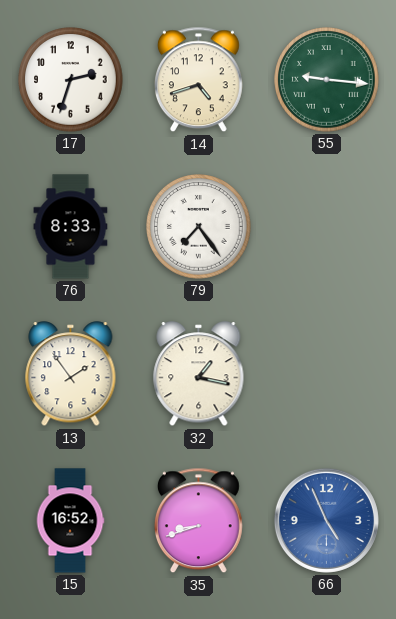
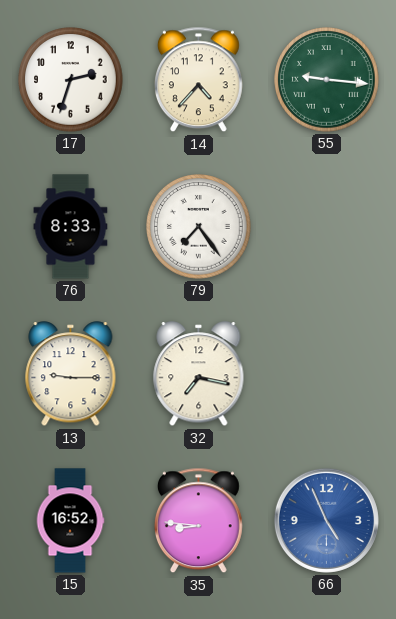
14: 4:42 -> 4:37 (198, 80)
13: 1:54 -> 9:15 (71, 374)
32: 1:17 -> 7:17 (199, 374)
35: 8:42 -> 8:46 (198, 521)
